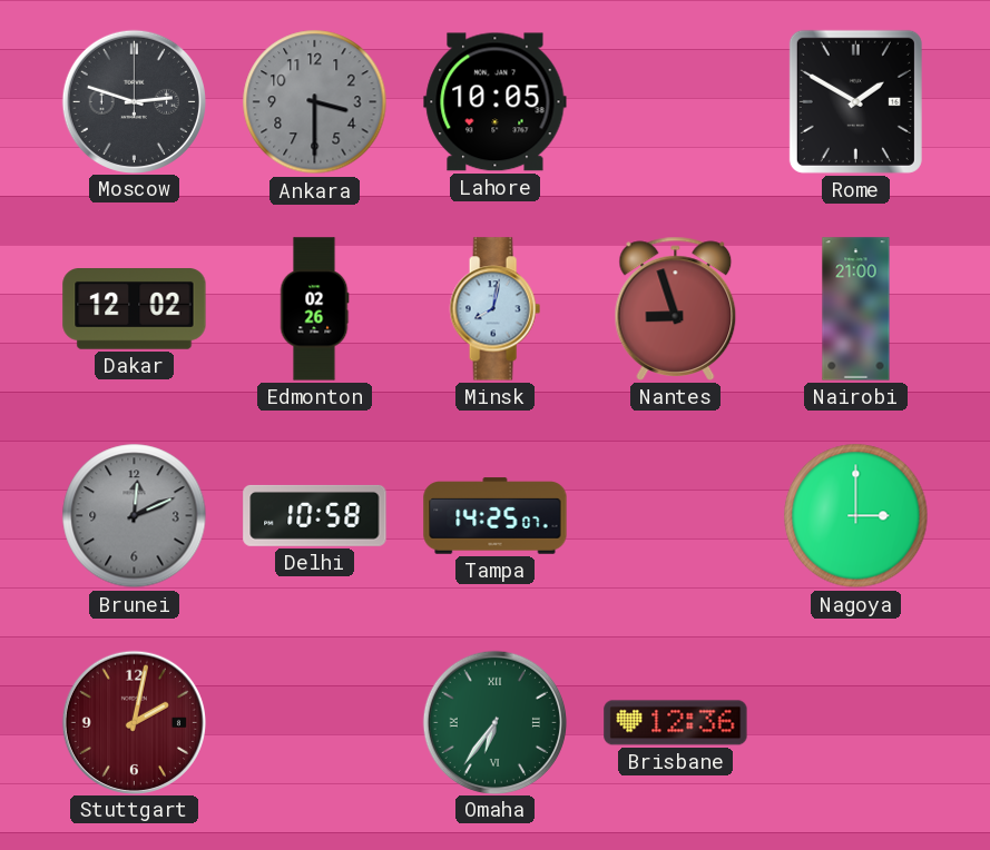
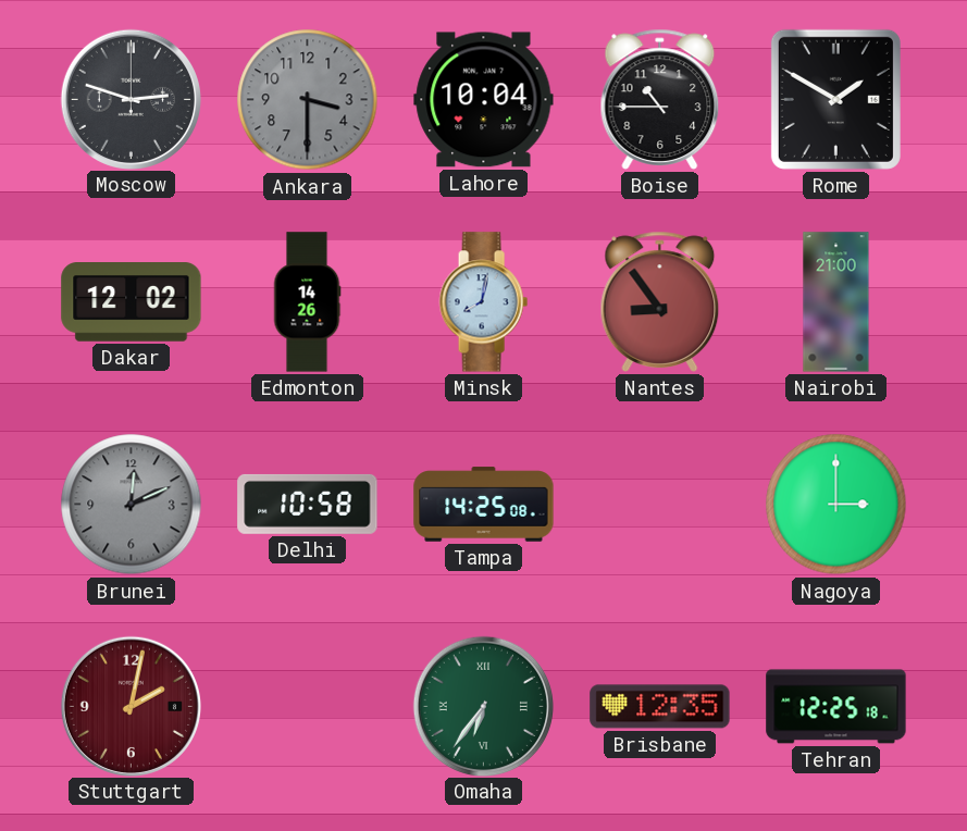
Lahore: 10:05 -> 10:04 (484, 100)
Boise: none -> 10:45 (660, 99)
Edmonton: 02:26 -> 14:26 (307, 302)
Nantes: 8:57 -> 8:54 (660, 301)
Tampa: 14:25:07 -> 14:25:08 (484, 505)
Brisbane: 12:36 -> 12:35 (660, 707)
Tehran: none -> 12:25 (836, 707)
